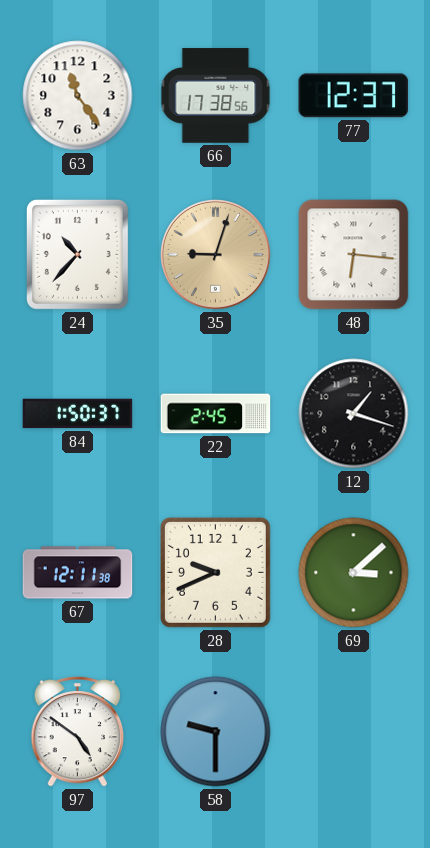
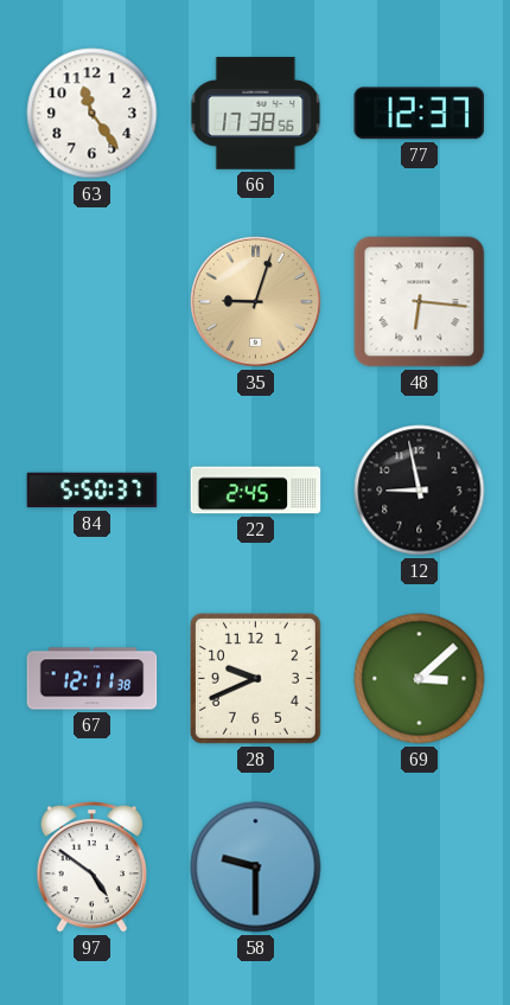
24: 10:37 -> none (77, 254)
84: 1:50 -> 5:50 (93, 491)
12: 1:18 -> 8:58 (420, 491)
